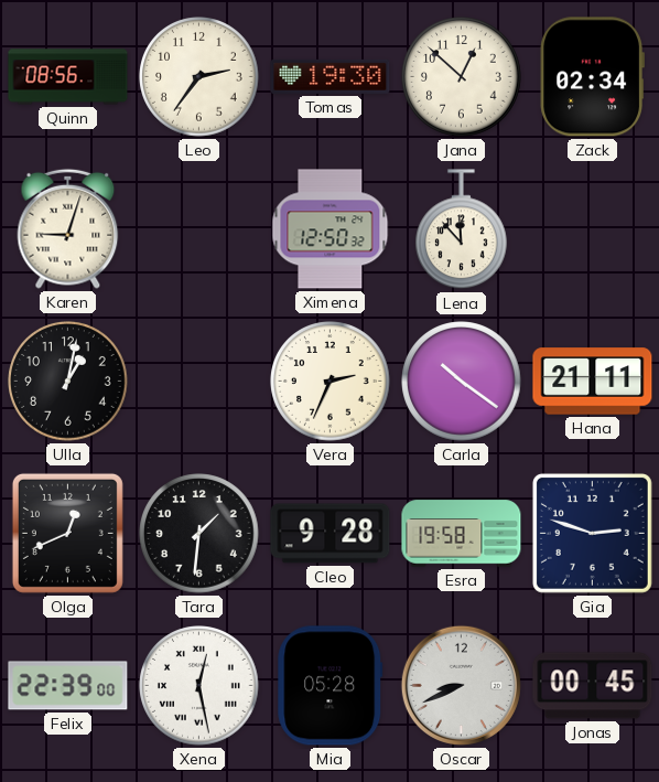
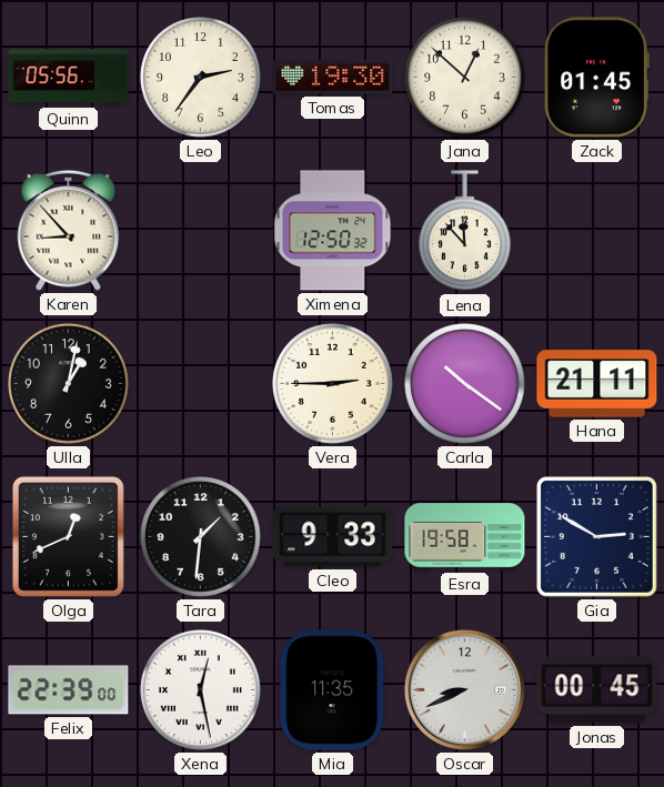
Quinn: 08:56 -> 05:56 (69, 78)
Zack: 02:34 -> 01:45 (596, 78)
Karen: 9:03 -> 8:53 (69, 230)
Vera: 2:34 -> 2:45 (333, 384)
Cleo: 9:28 -> 9:33 (333, 537)
Gia: 2:48 -> 2:50 (596, 536)
Mia: 05:28 -> 11:35 (333, 690)
